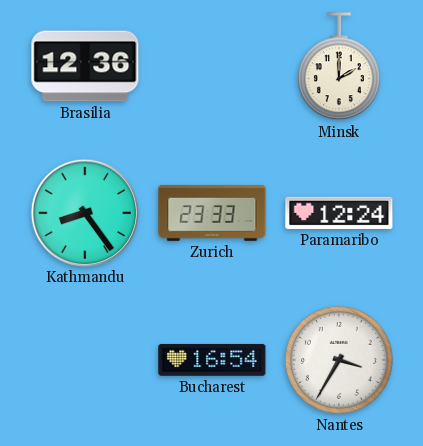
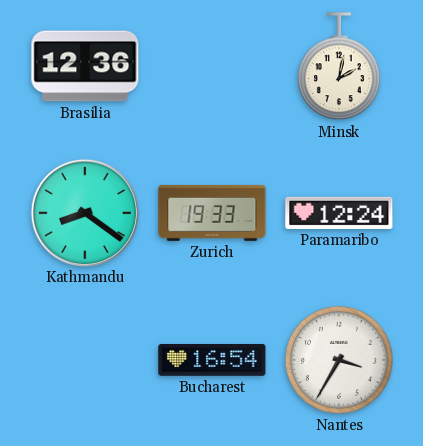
Minsk: 2:00 -> 2:02 (339, 67)
Kathmandu: 8:24 -> 8:21 (84, 212)
Zurich: 23:33 -> 19:33 (212, 213)
